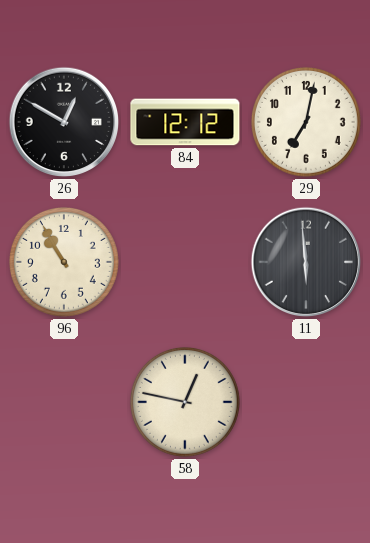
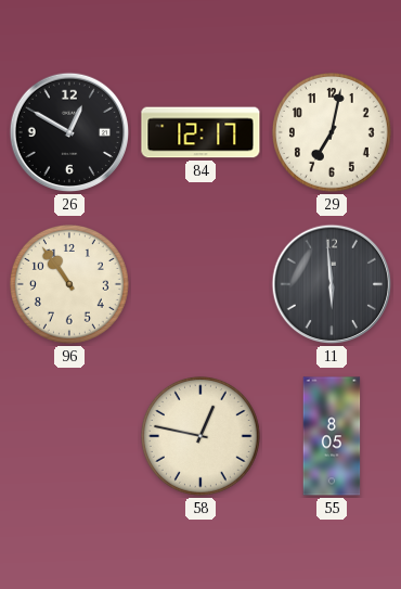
84: 12:12 -> 12:17 (200, 132)
96: 10:55 -> 10:54 (69, 284)
55: none -> 8:05 (332, 436)
